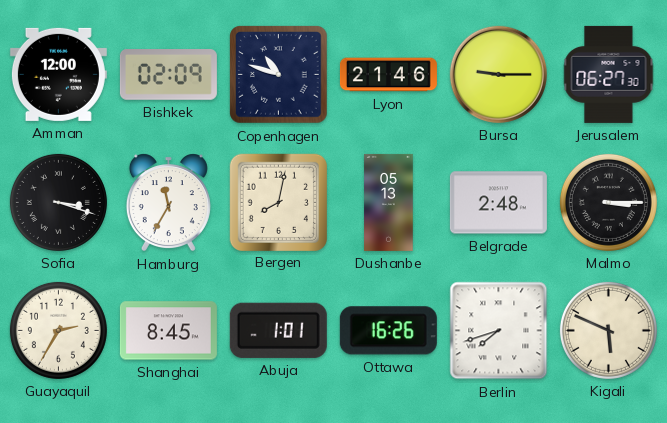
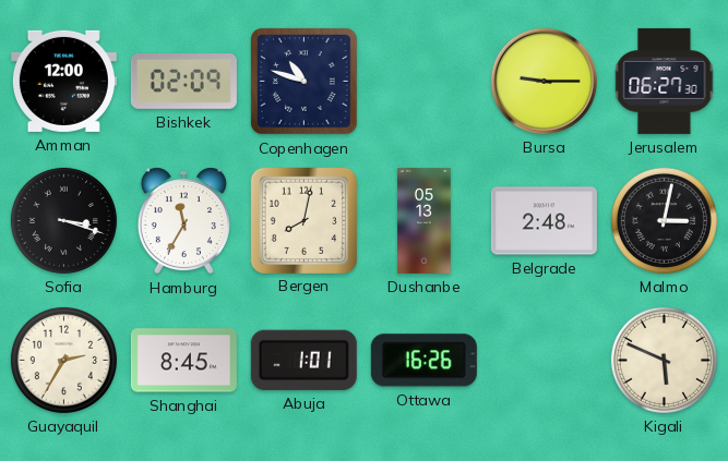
Lyon: 21:46 -> none (388, 75)
Malmo: 3:15 -> 3:02 (664, 220)
Berlin: 7:42 -> none (499, 331)
